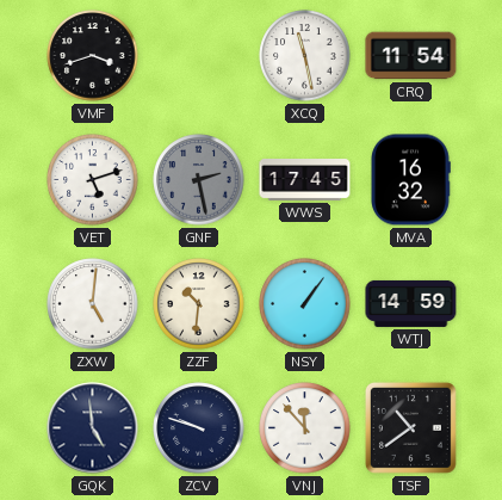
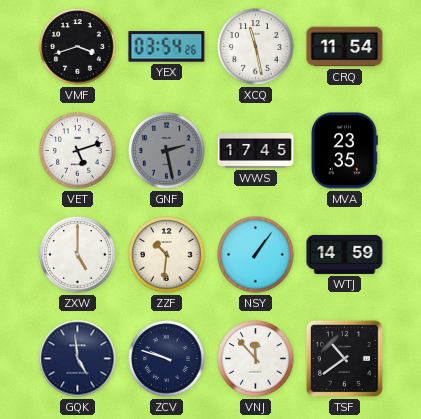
YEX: none -> 03:54 (167, 47)
MVA: 16:32 -> 23:35 (345, 151)
ZXW: 5:01 -> 5:00 (78, 255)
